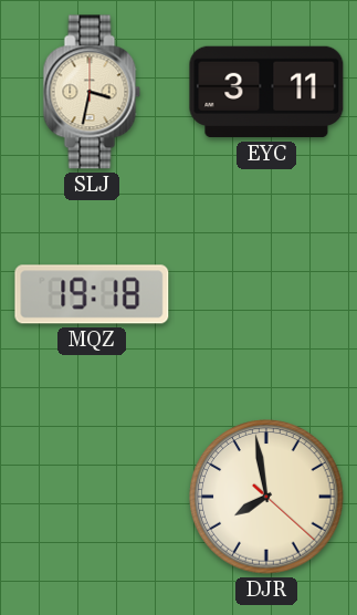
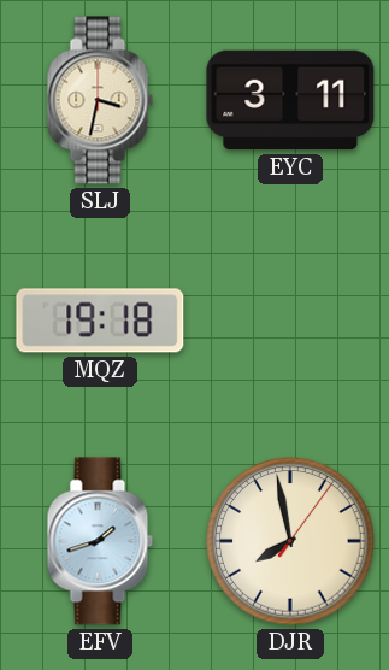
EFV: none -> 1:42 (100, 541)
DJR: 7:58:22 -> 7:58:06 (290, 541)
